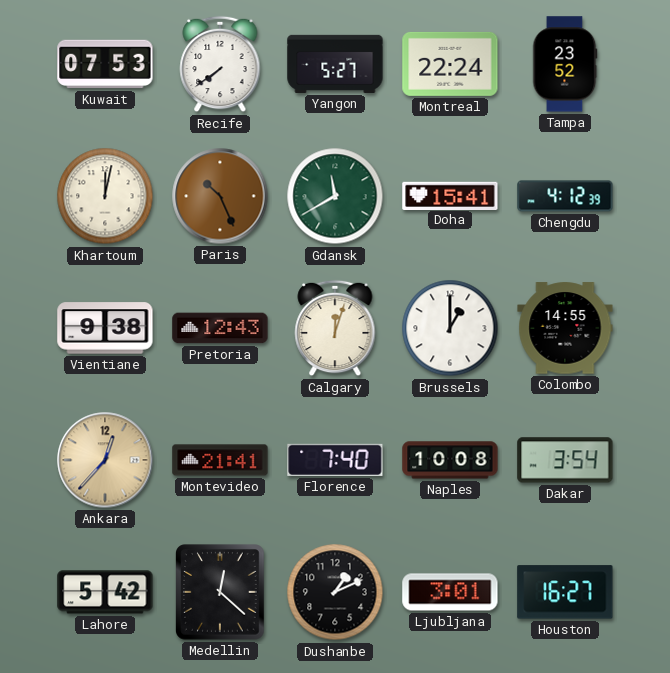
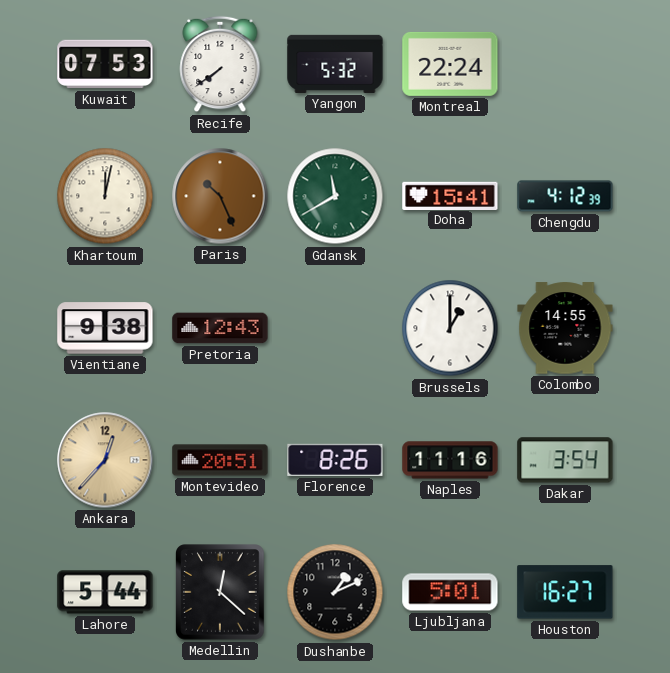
Yangon: 5:27 -> 5:32 (335, 64)
Tampa: 23:52 -> none (565, 64)
Calgary: 12:03 -> none (335, 328)
Montevideo: 21:41 -> 20:51 (220, 460)
Florence: 7:40 -> 8:26 (335, 460)
Naples: 10:08 -> 11:16 (450, 460)
Lahore: 5:42 -> 5:44 (105, 592)
Ljubljana: 3:01 -> 5:01 (450, 592)
